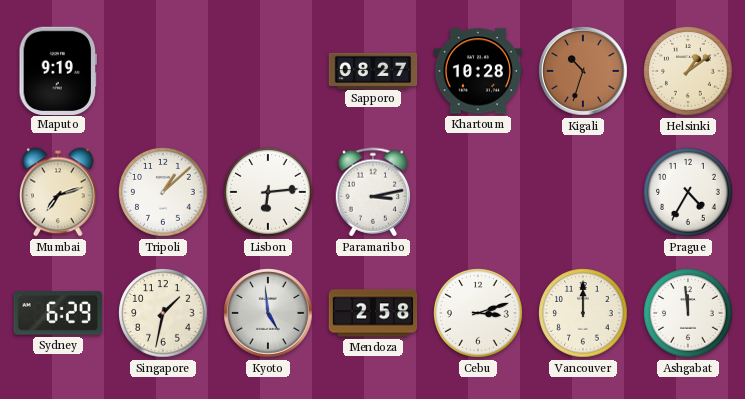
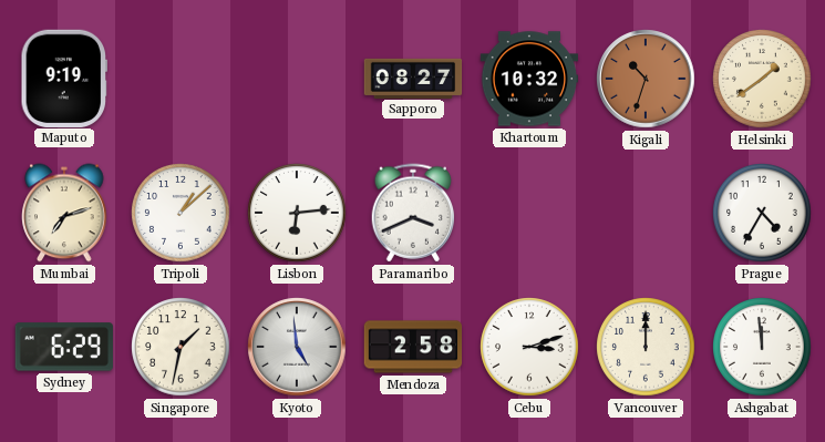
Khartoum: 10:28 -> 10:32 (529, 79)
Helsinki: 1:09 -> 1:39 (762, 79)
Paramaribo: 3:13 -> 3:41 (413, 213)
